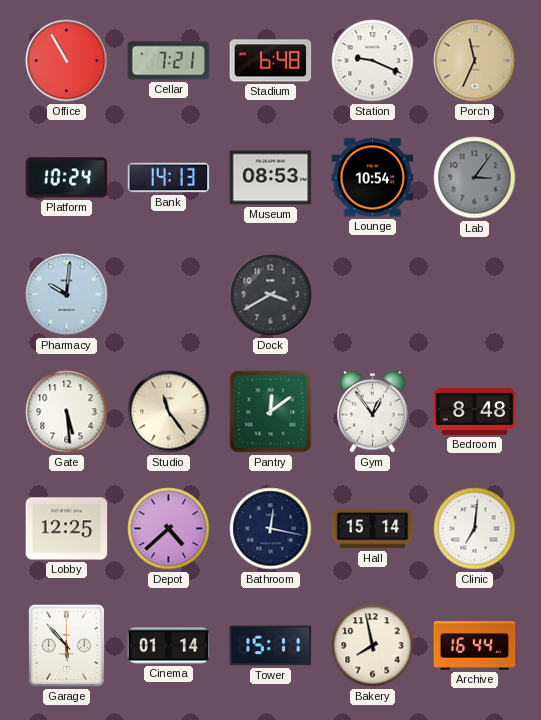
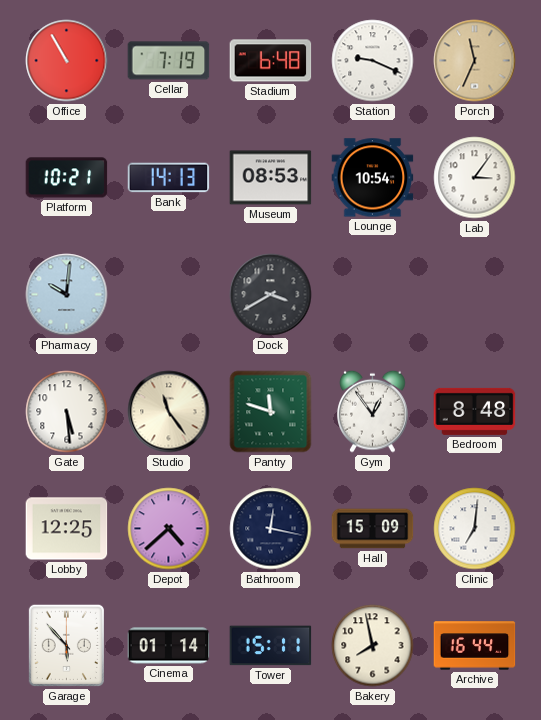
Cellar: 7:21 -> 7:19 (169, 61)
Platform: 10:24 -> 10:21 (67, 178)
Lab dial: grey -> white (475, 178)
Pantry: 12:09 -> 11:48 (271, 412)
Hall: 15:14 -> 15:09 (373, 529)
